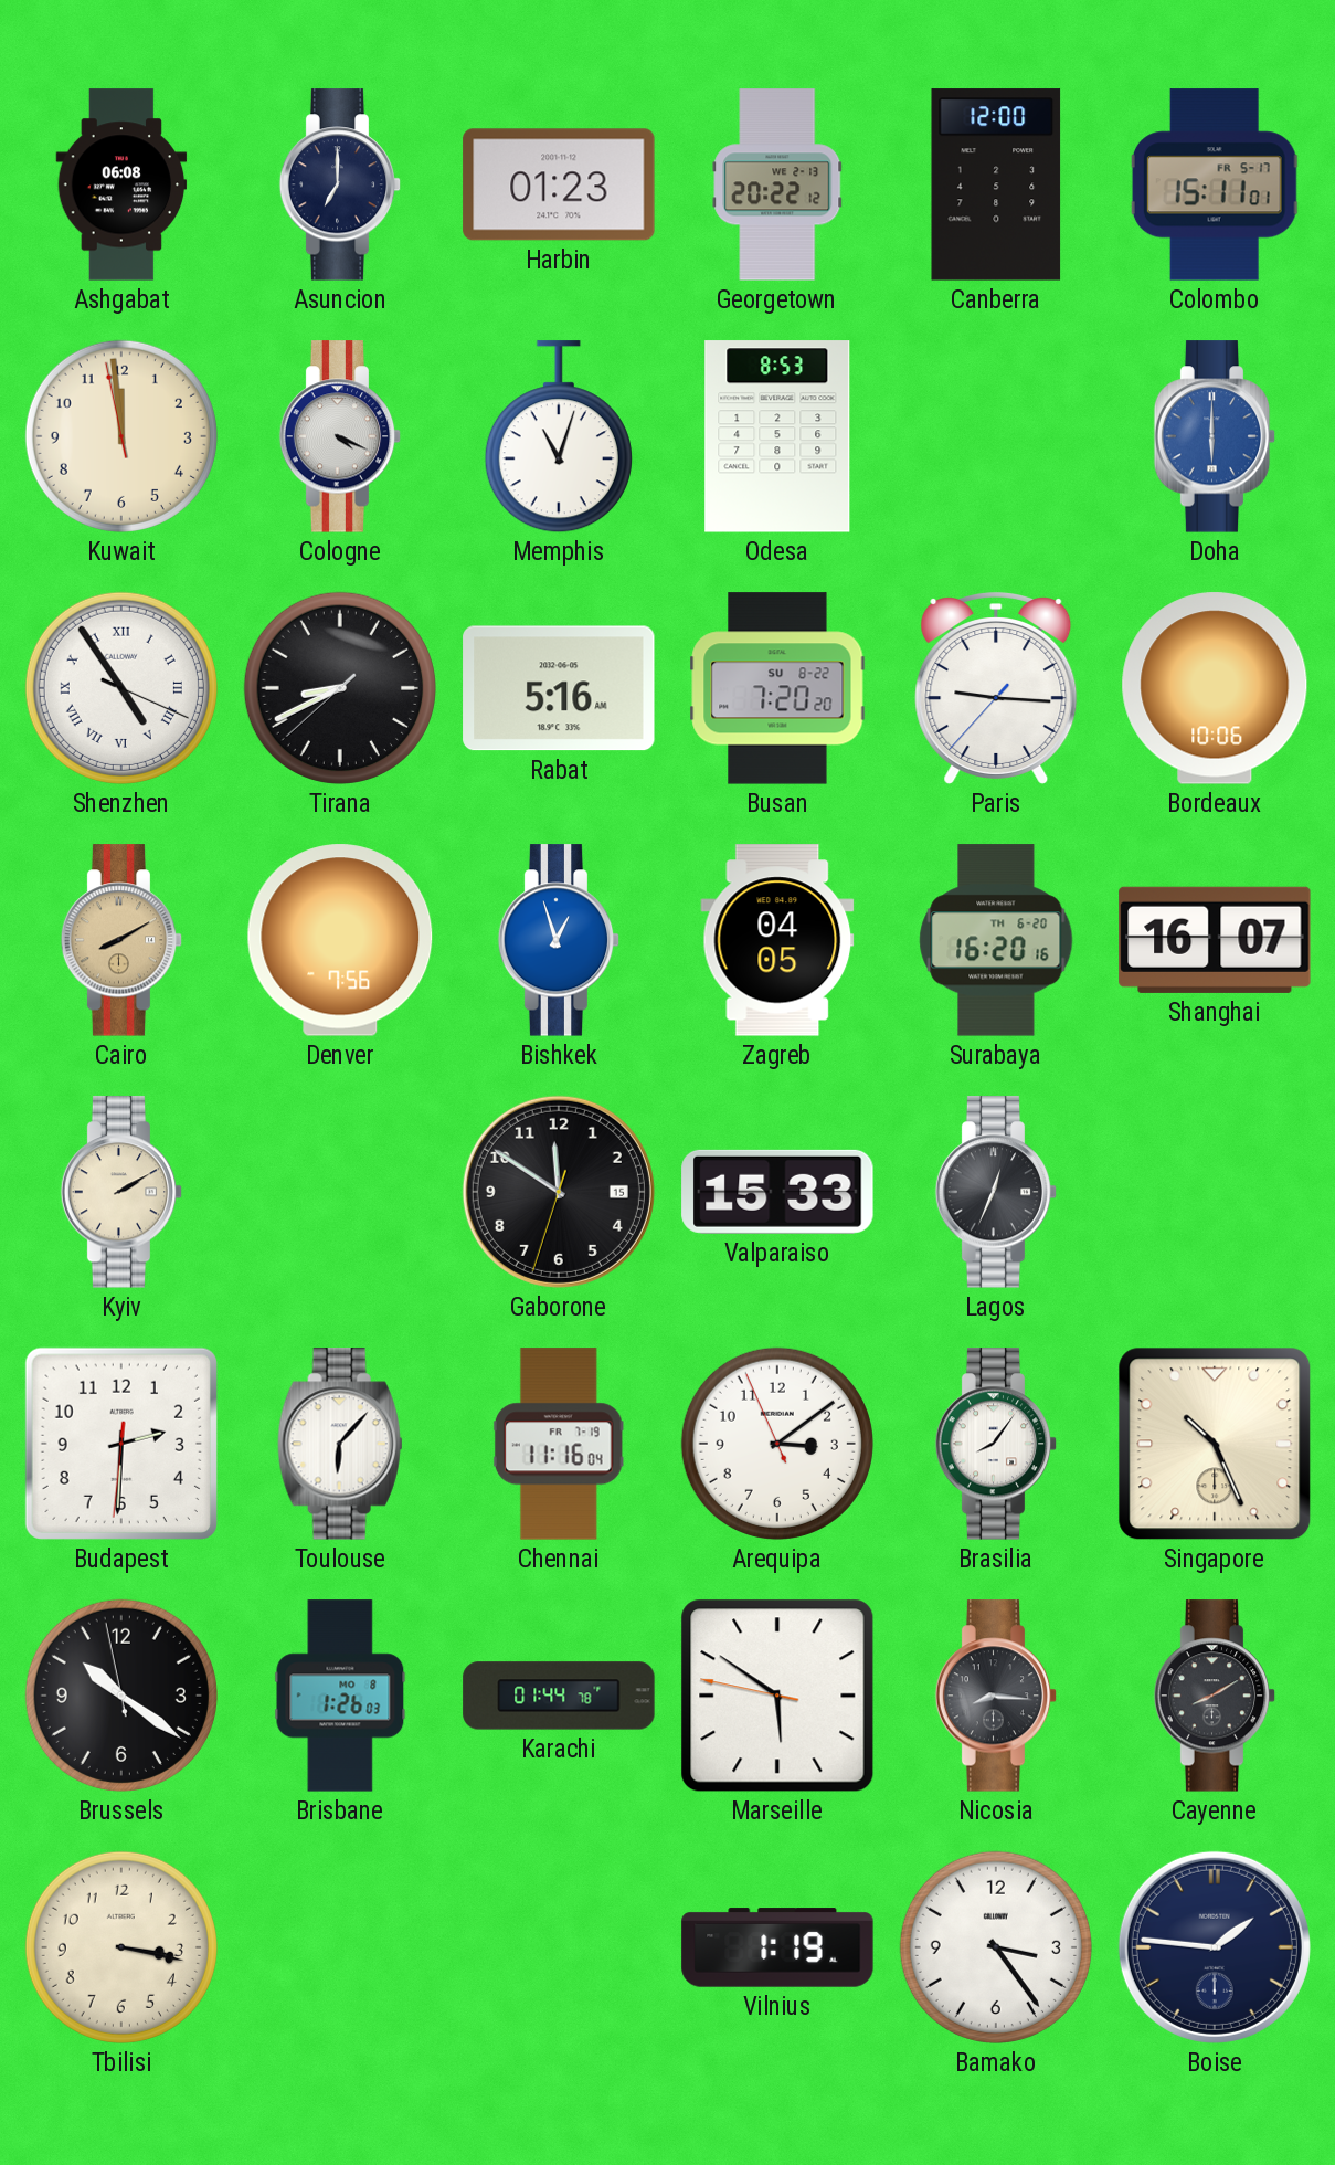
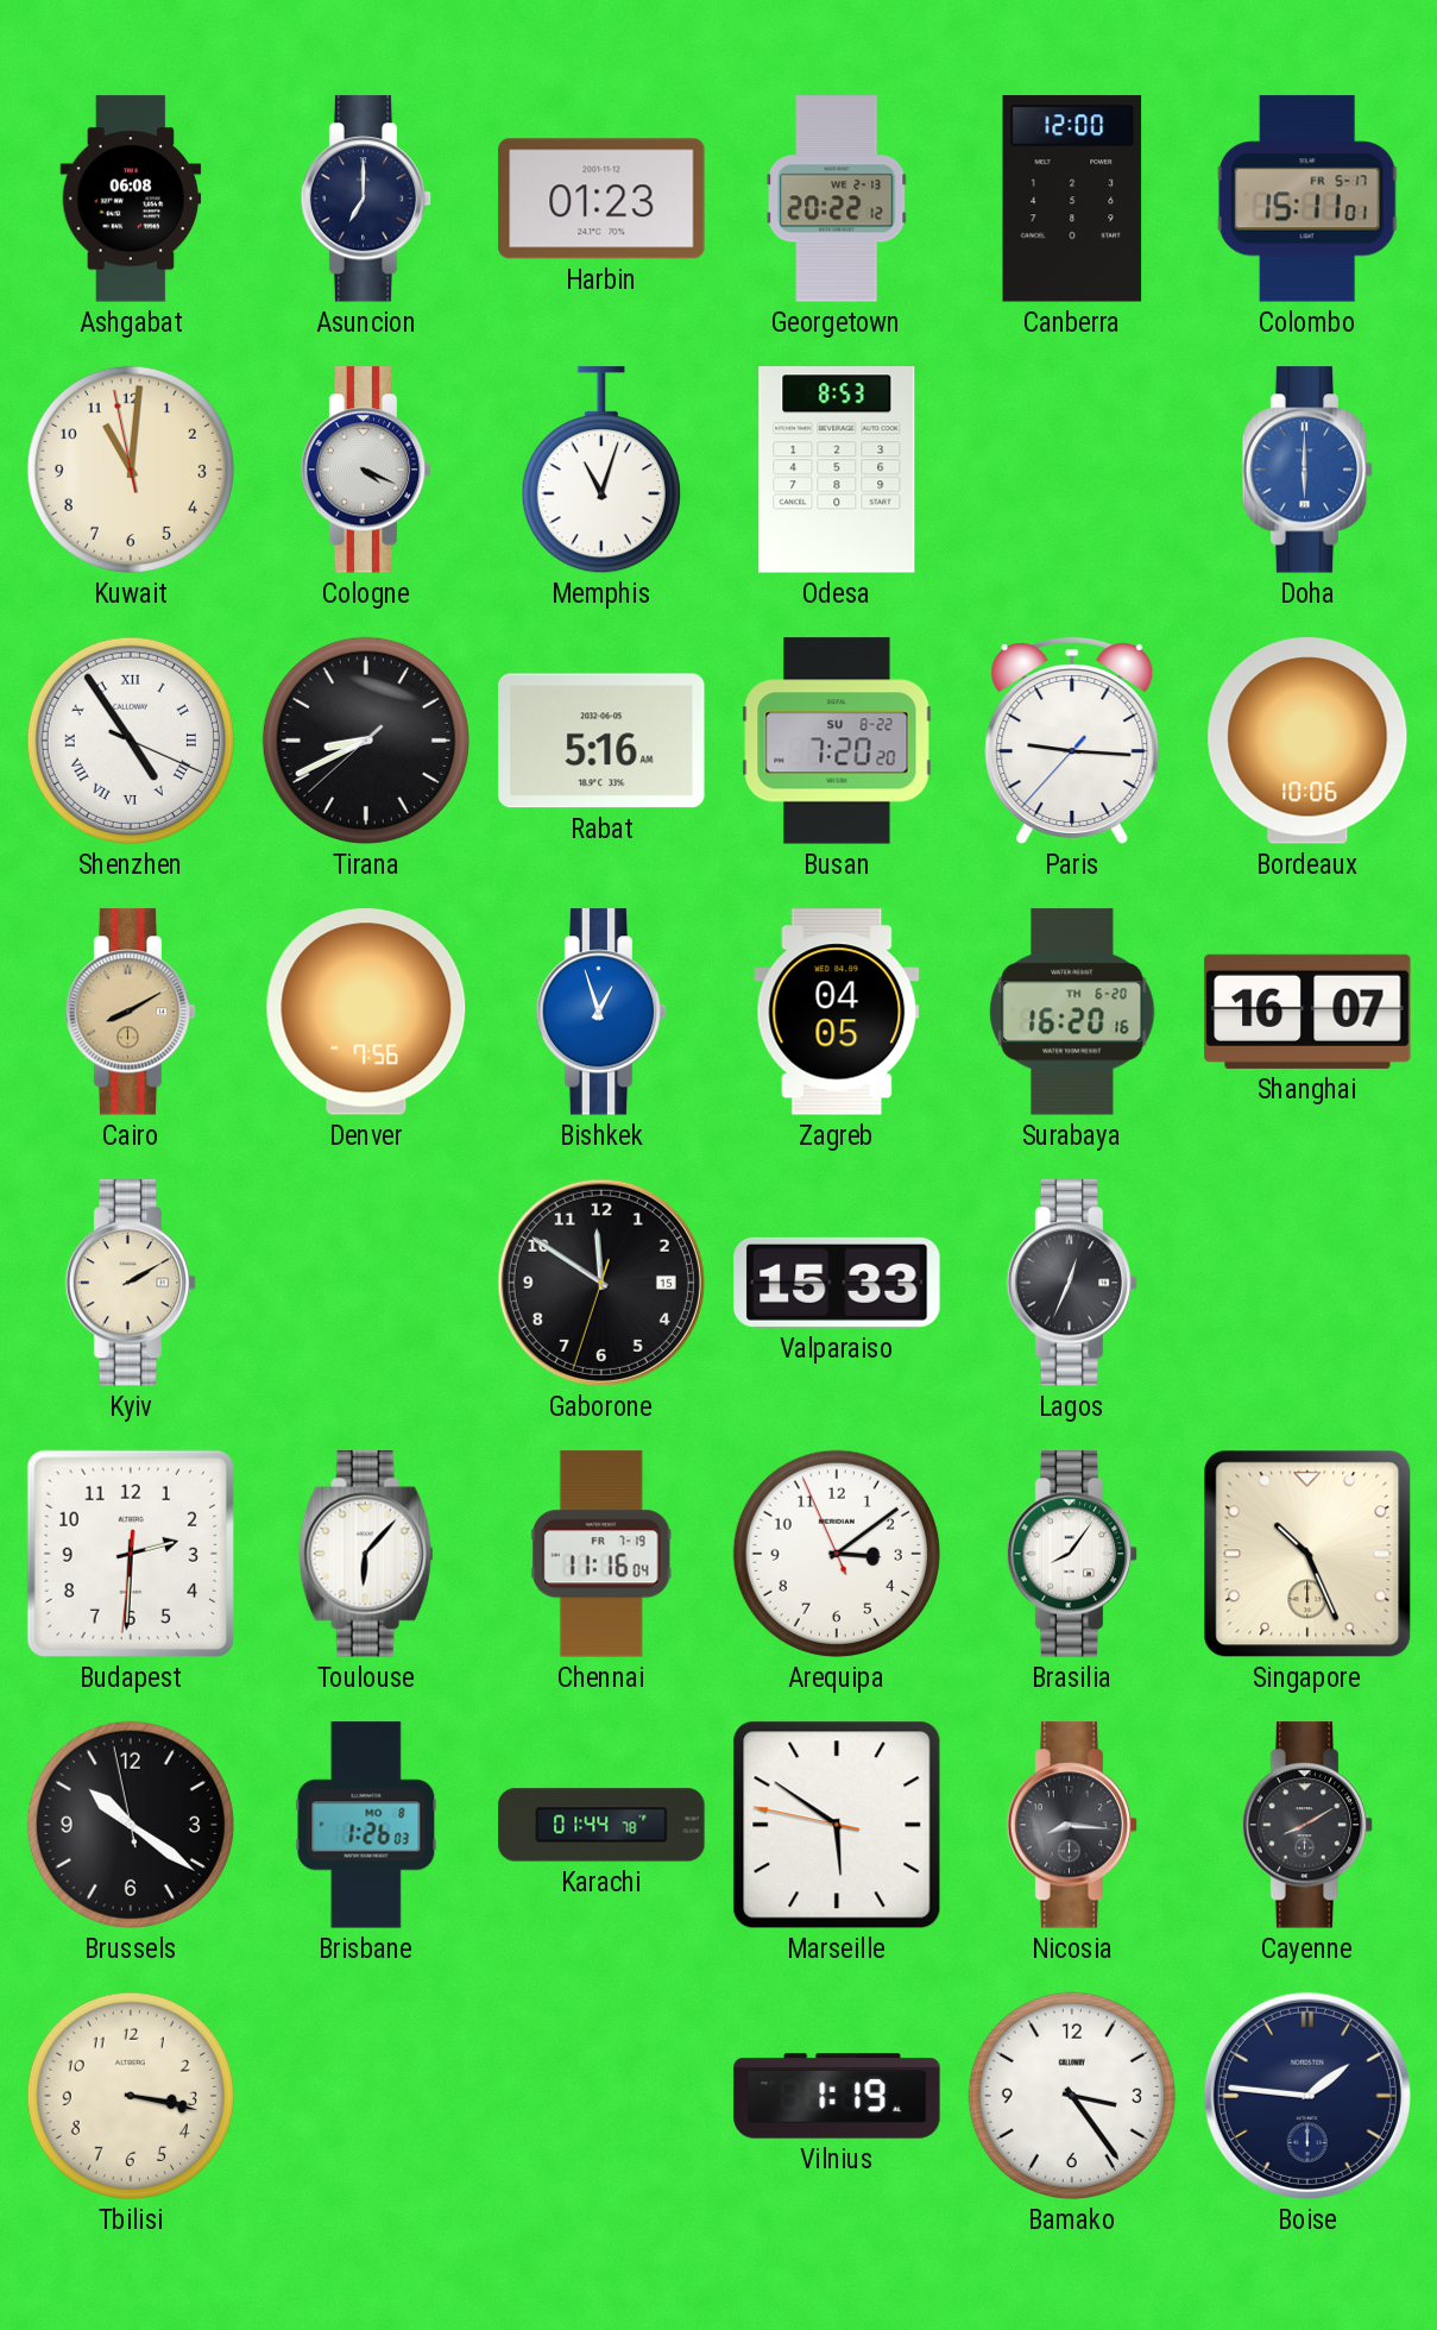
Kuwait: 11:58 -> 11:00 (131, 470)
